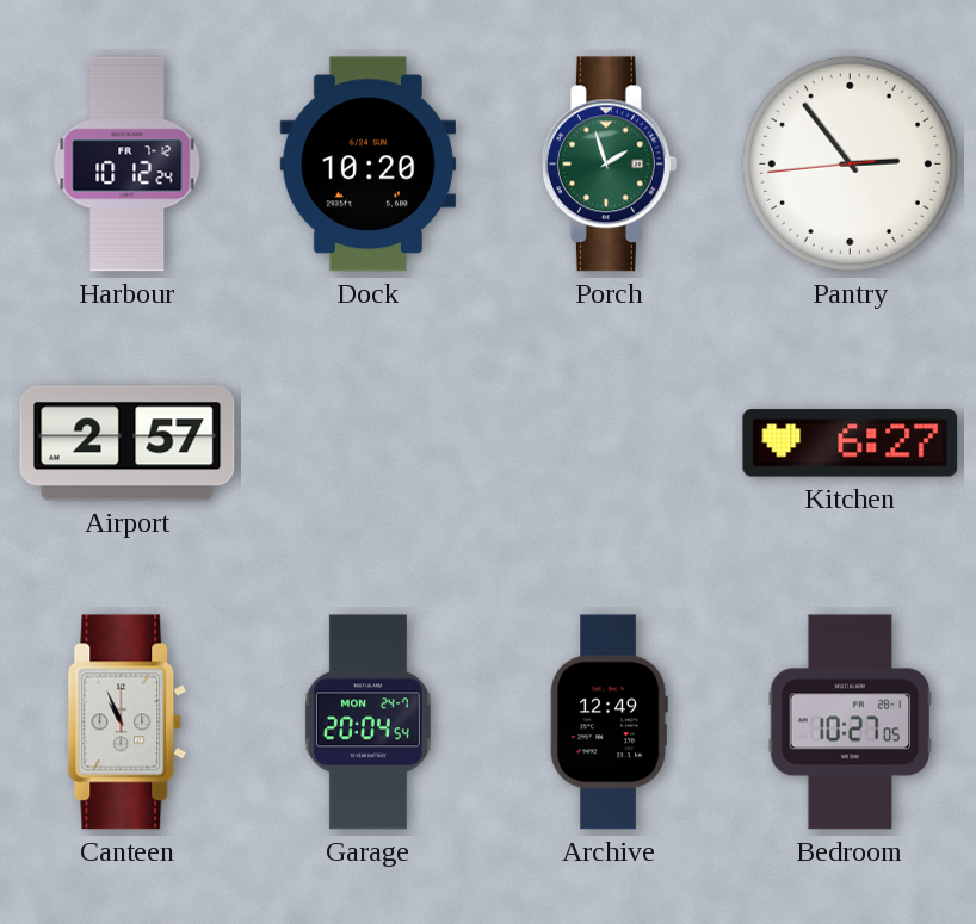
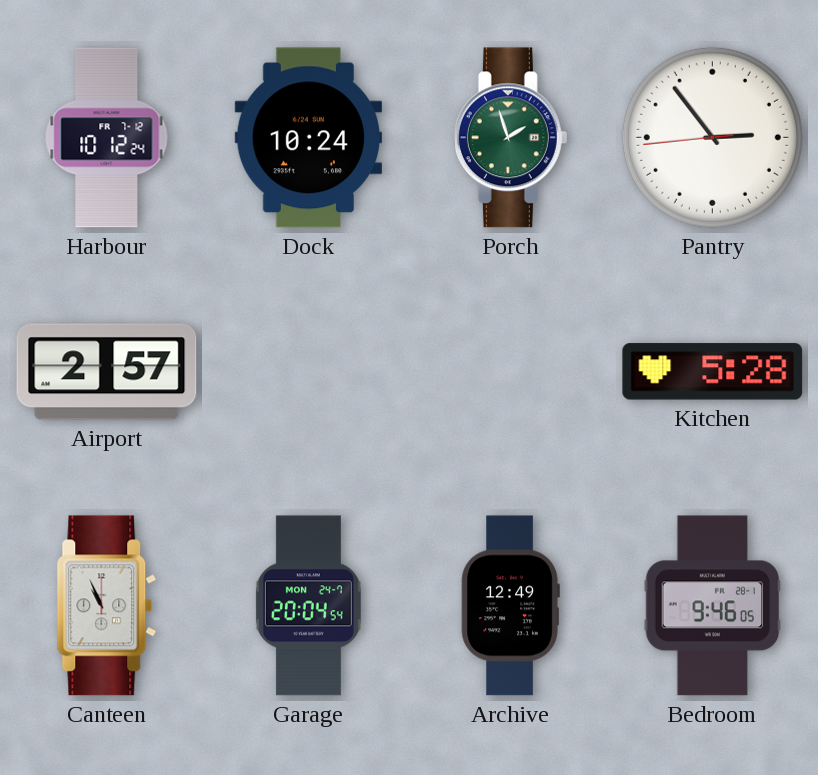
Dock: 10:20 -> 10:24 (308, 138)
Kitchen: 6:27 -> 5:28 (713, 372)
Bedroom: 10:27 -> 9:46 (713, 606)
